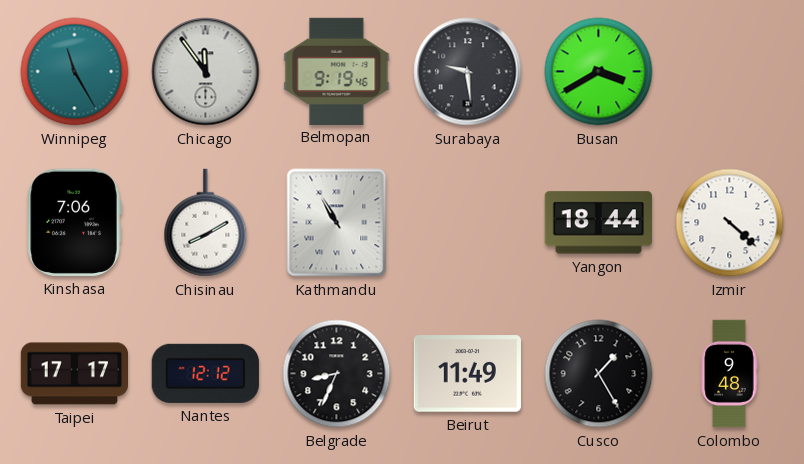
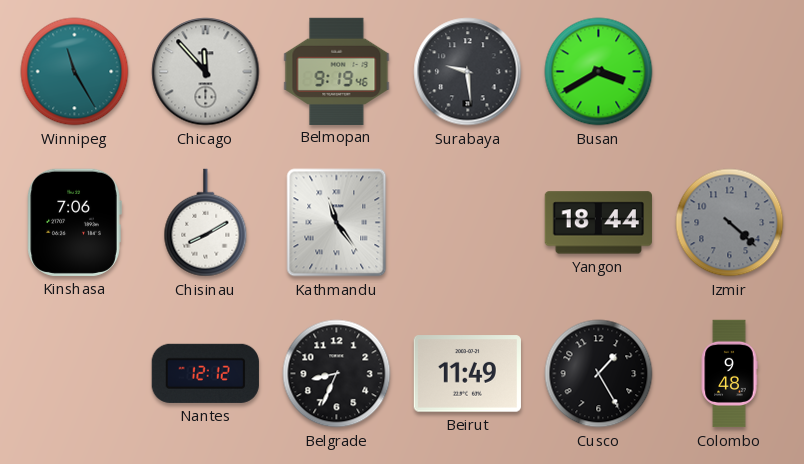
Chicago: 11:54 -> 11:53 (206, 72)
Kathmandu: 10:55 -> 11:24 (337, 223)
Izmir dial: white -> grey (730, 223)
Taipei: 17:17 -> none (74, 374)
